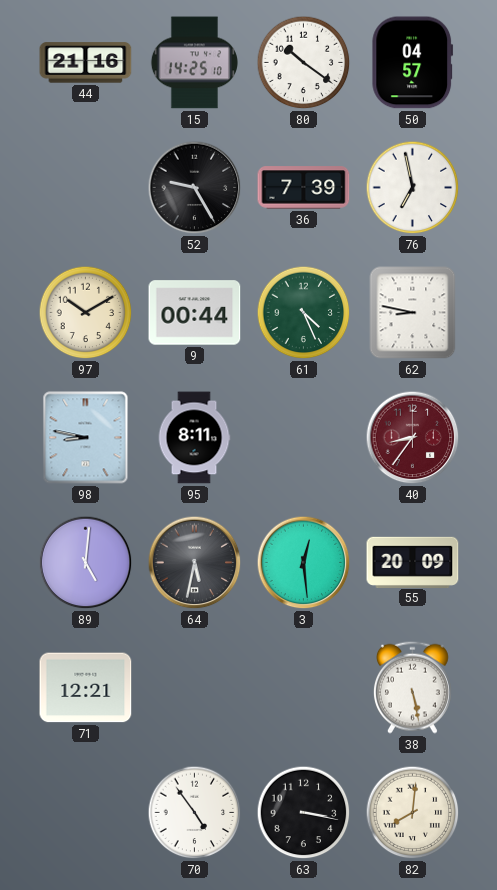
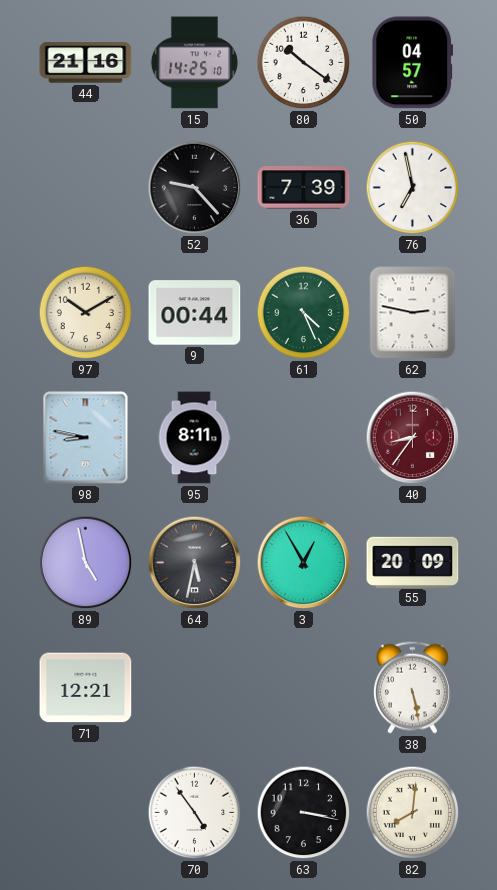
52: 9:25 -> 9:23 (195, 188)
62: 8:47 -> 2:47 (413, 313)
89: 5:01 -> 4:58 (86, 563)
3: 12:29 -> 12:55 (304, 563)
